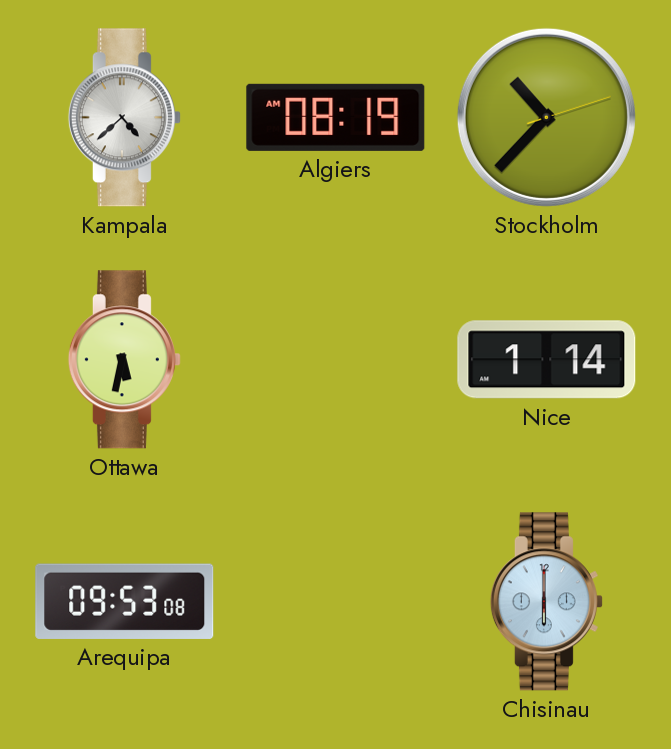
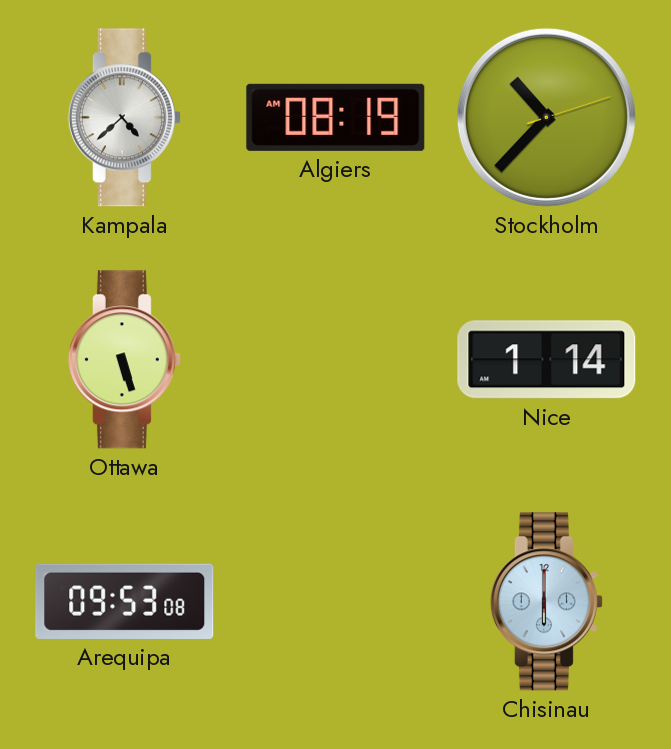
Ottawa: 5:32 -> 5:27 (124, 360)
